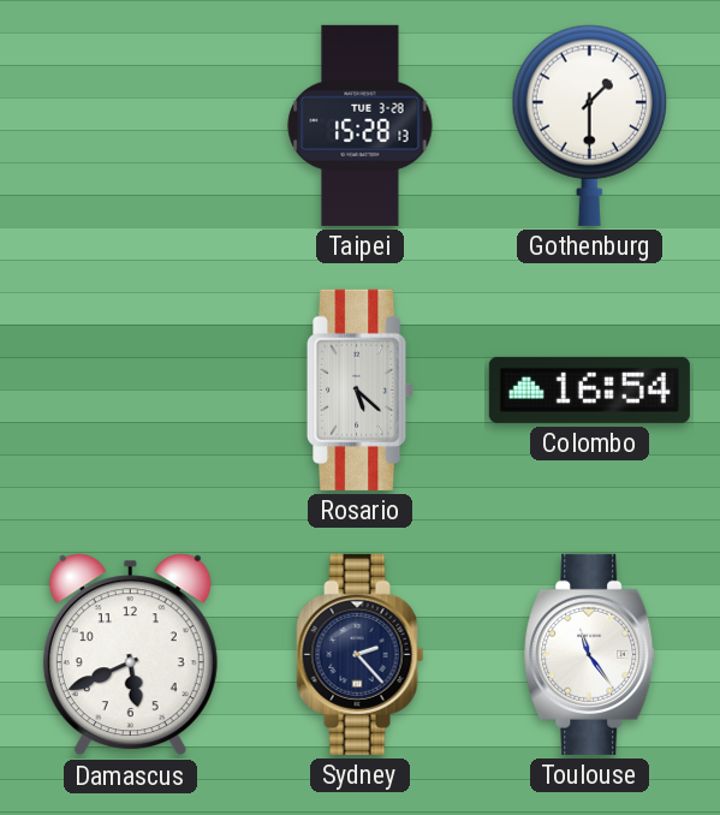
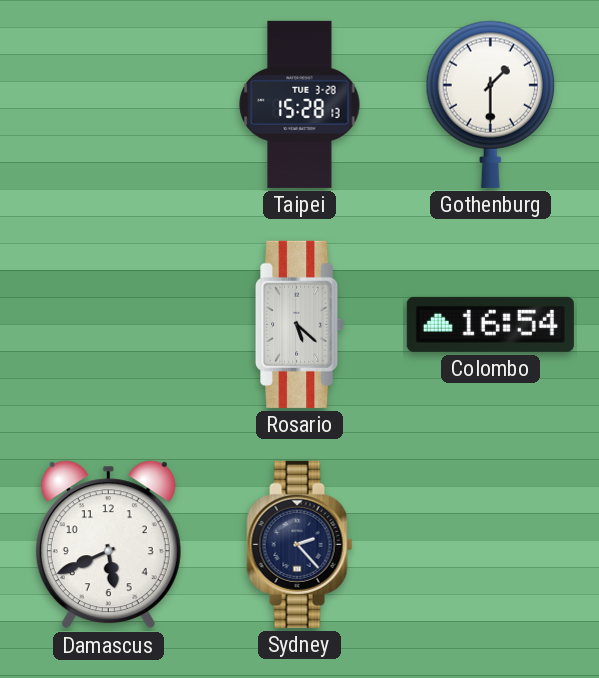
Toulouse: 11:24 -> none (590, 654)
